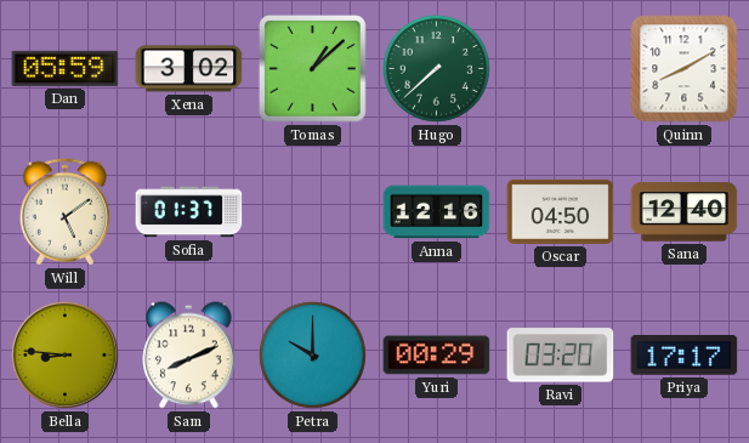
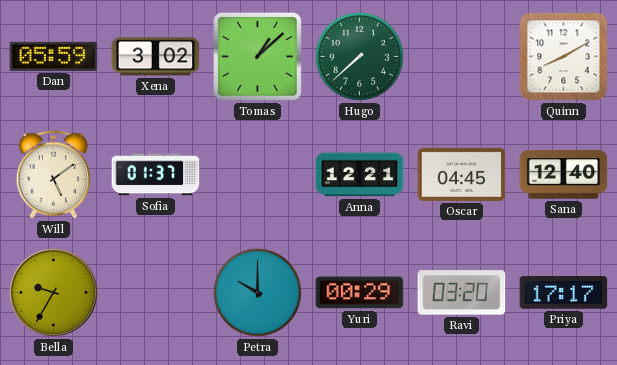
Anna: 12:16 -> 12:21 (360, 175)
Oscar: 04:50 -> 04:45 (462, 174)
Bella: 8:46 -> 9:35 (53, 292)
Sam: 8:11 -> none (189, 356)
